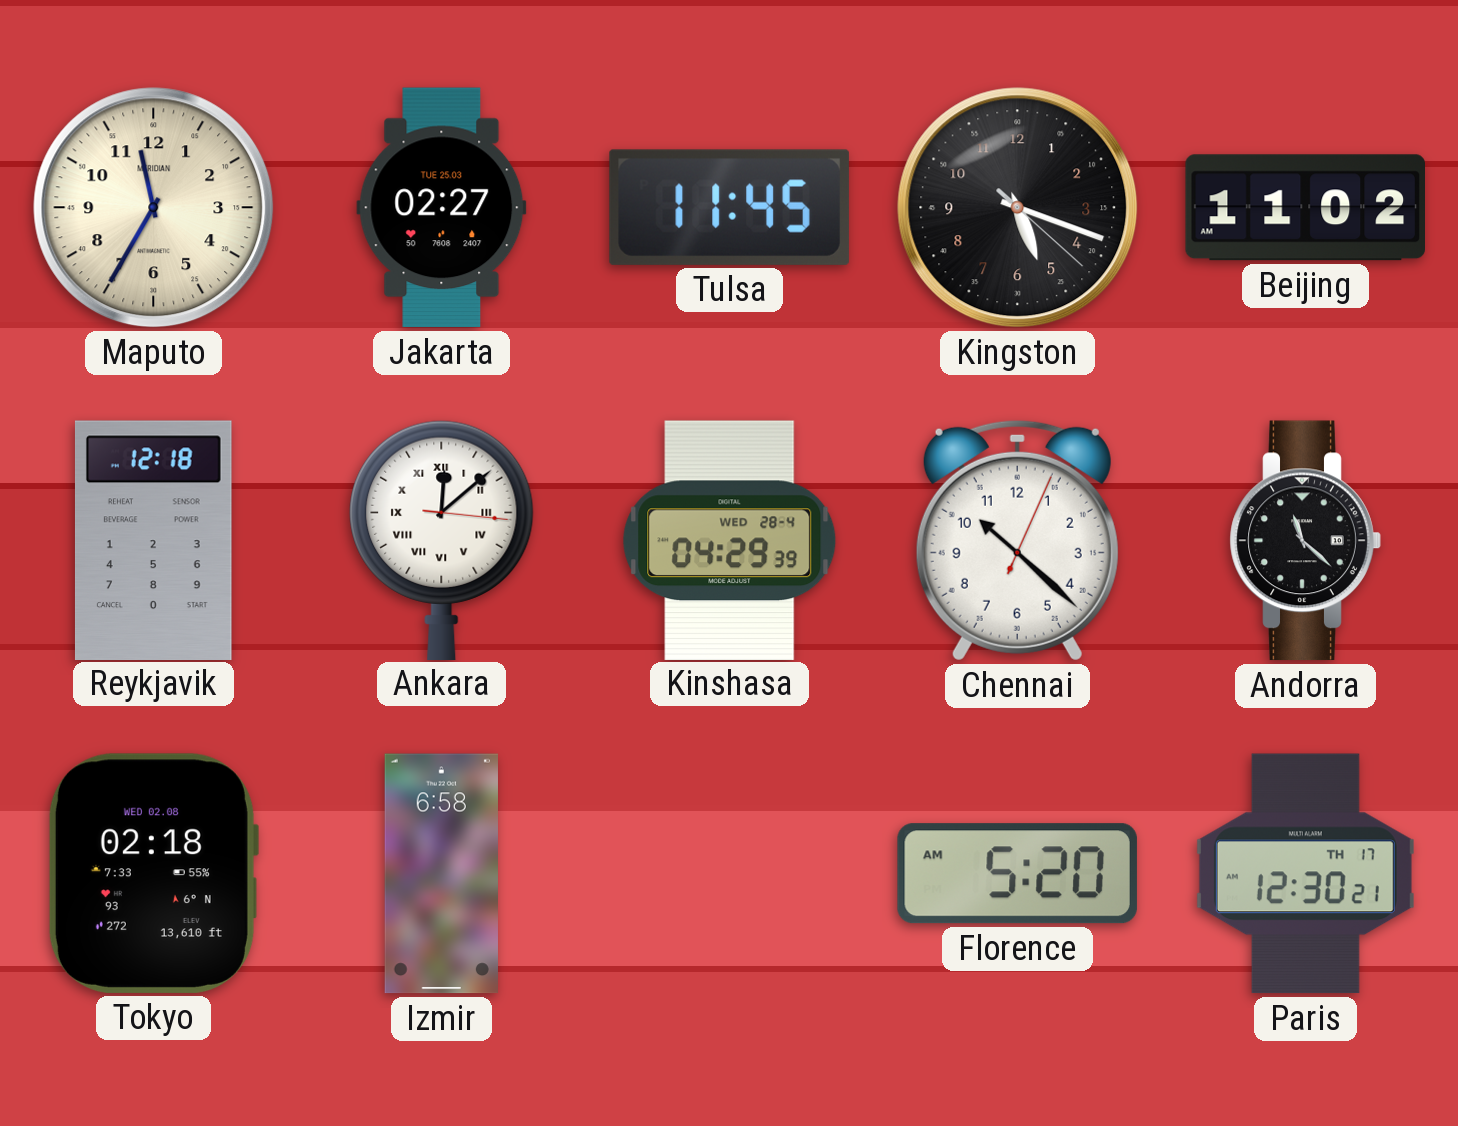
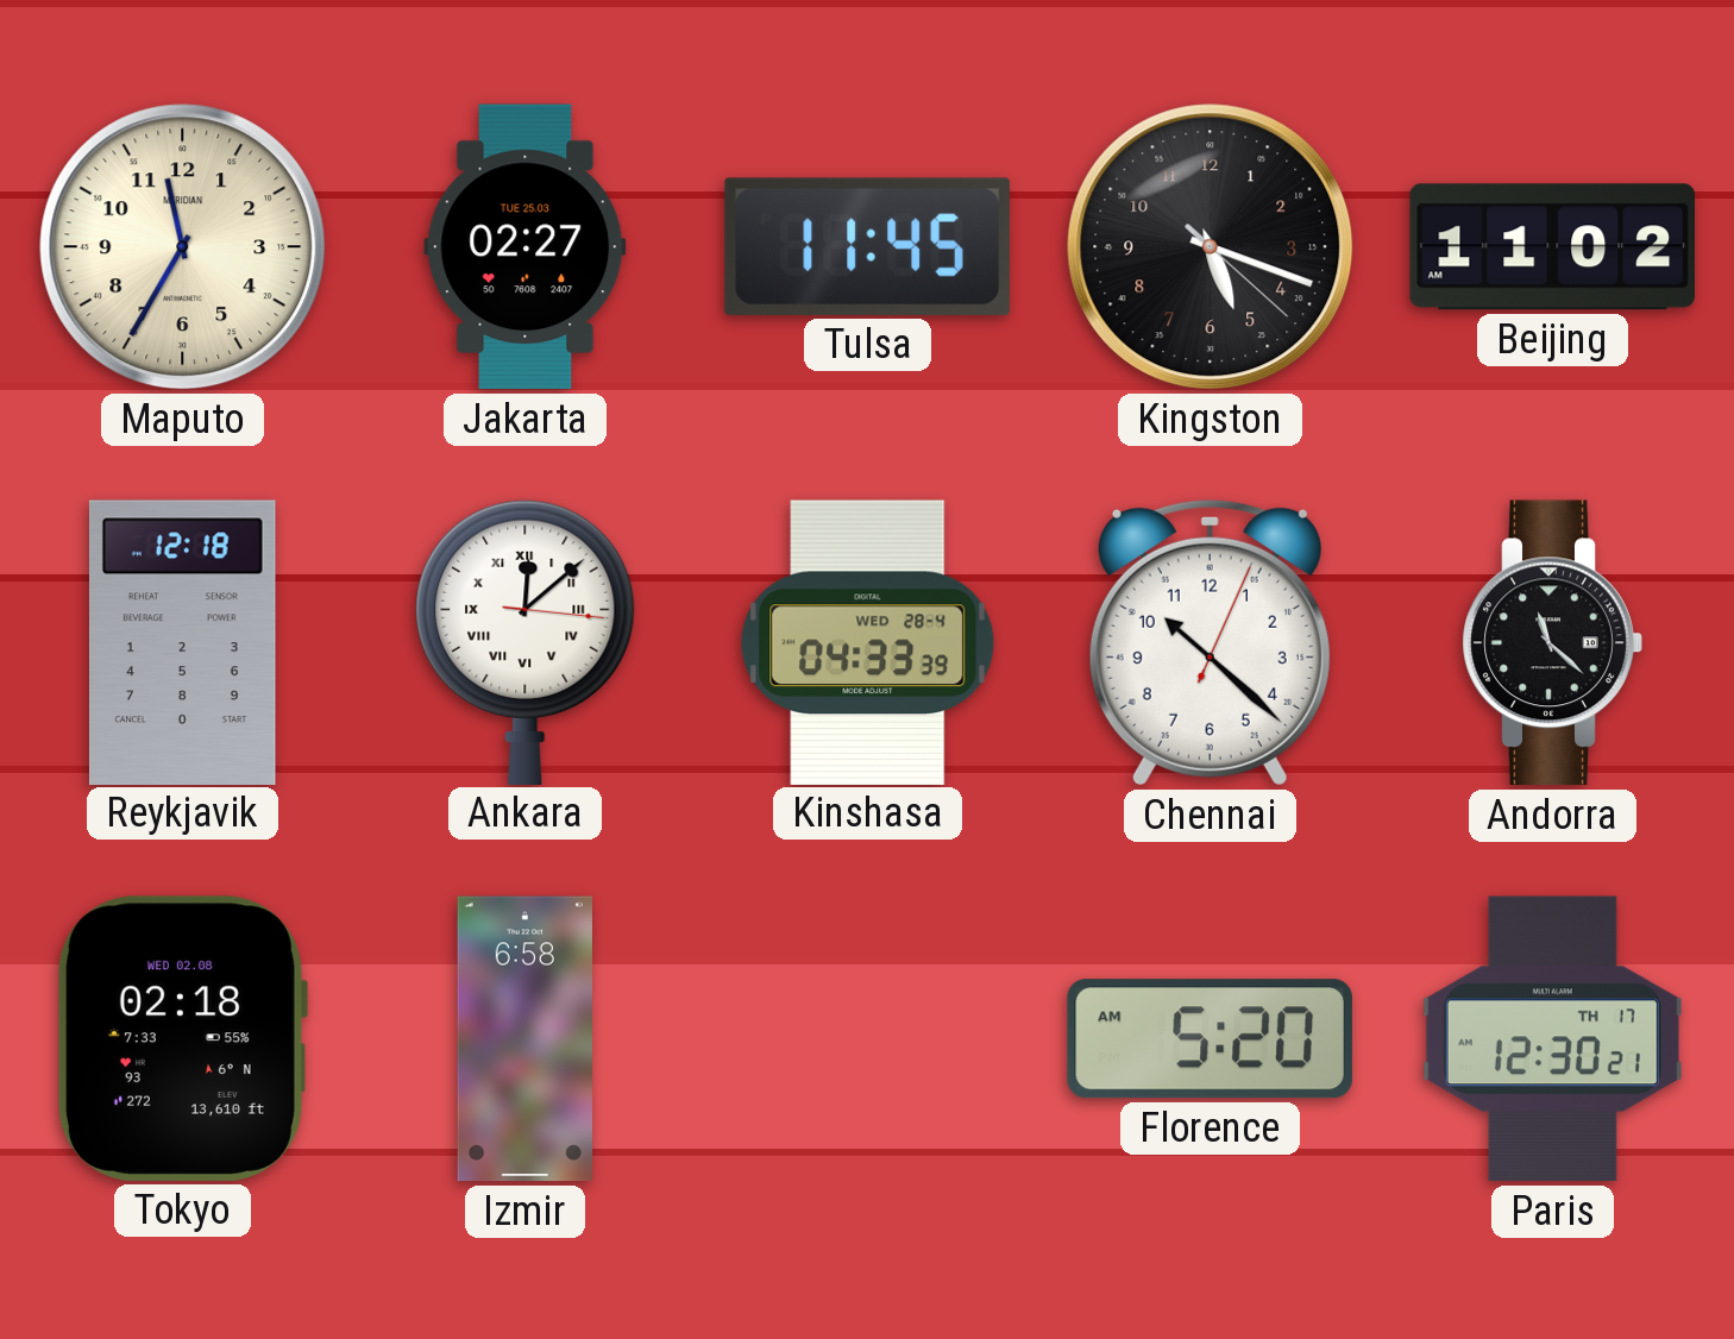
Kinshasa: 04:29 -> 04:33 (868, 642)
